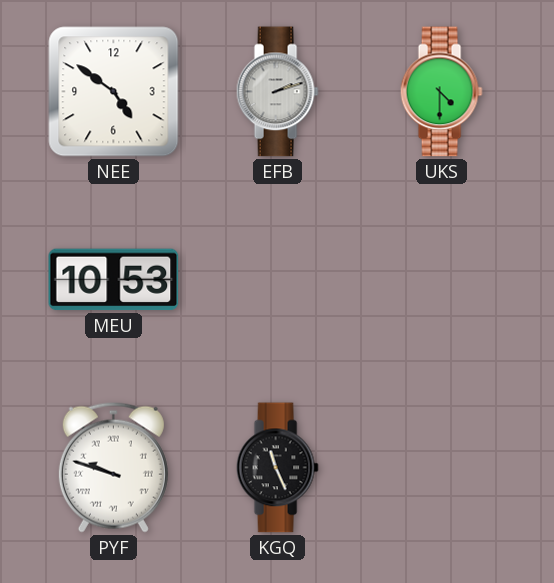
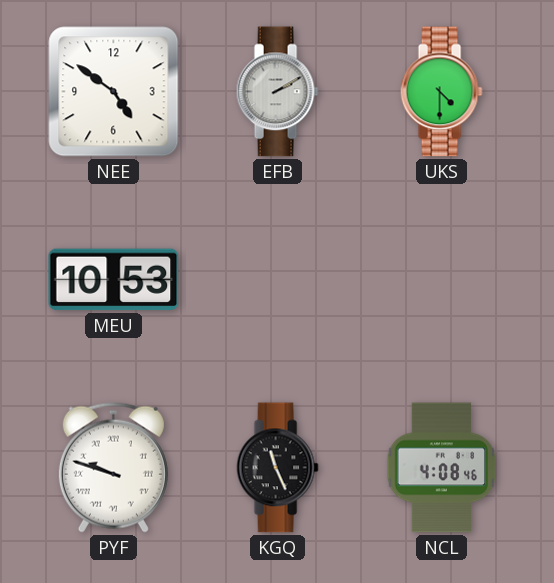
EFB: 2:12 -> 2:10 (277, 92)
NCL: none -> 4:08 (442, 468)
